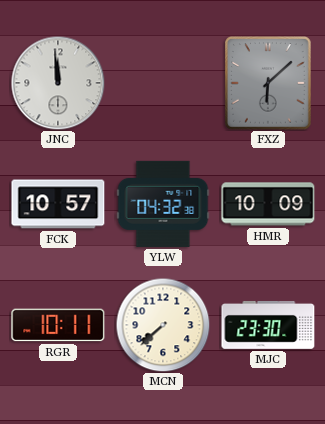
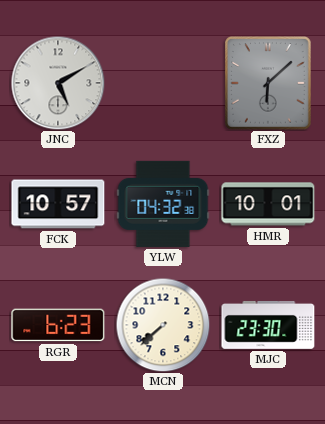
JNC: 11:59 -> 5:10 (58, 83)
HMR: 10:09 -> 10:01 (268, 204)
RGR: 10:11 -> 6:23 (58, 325)
